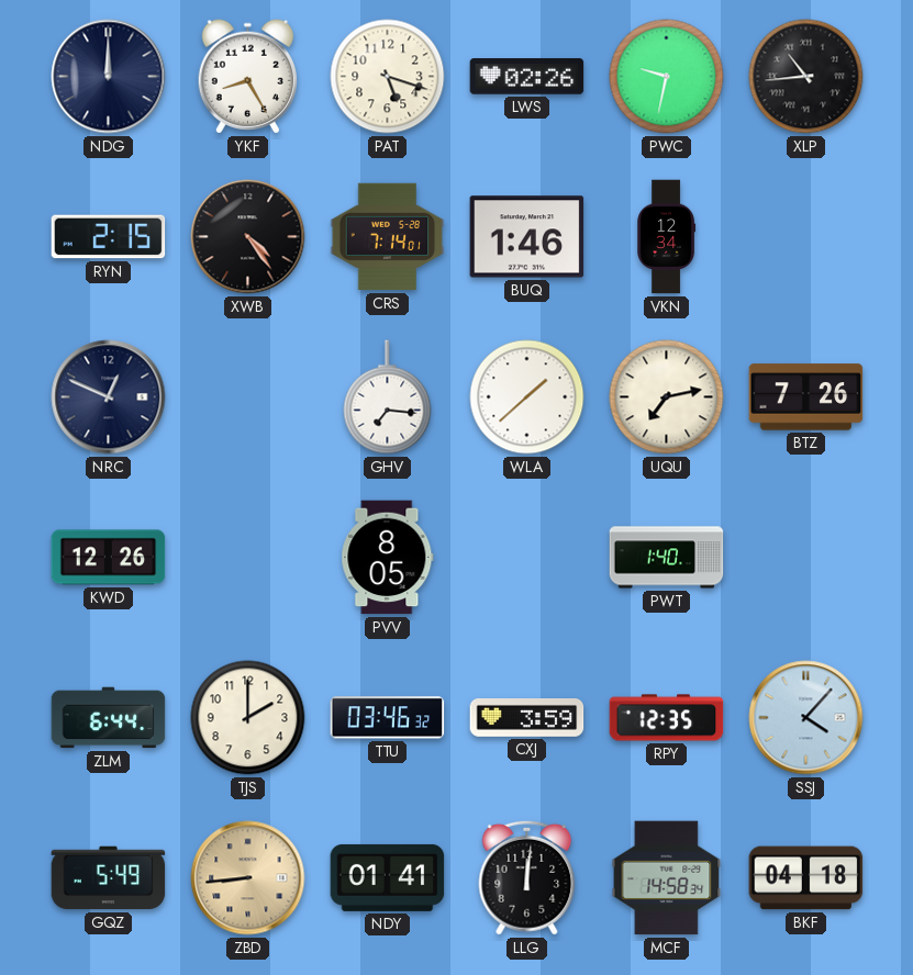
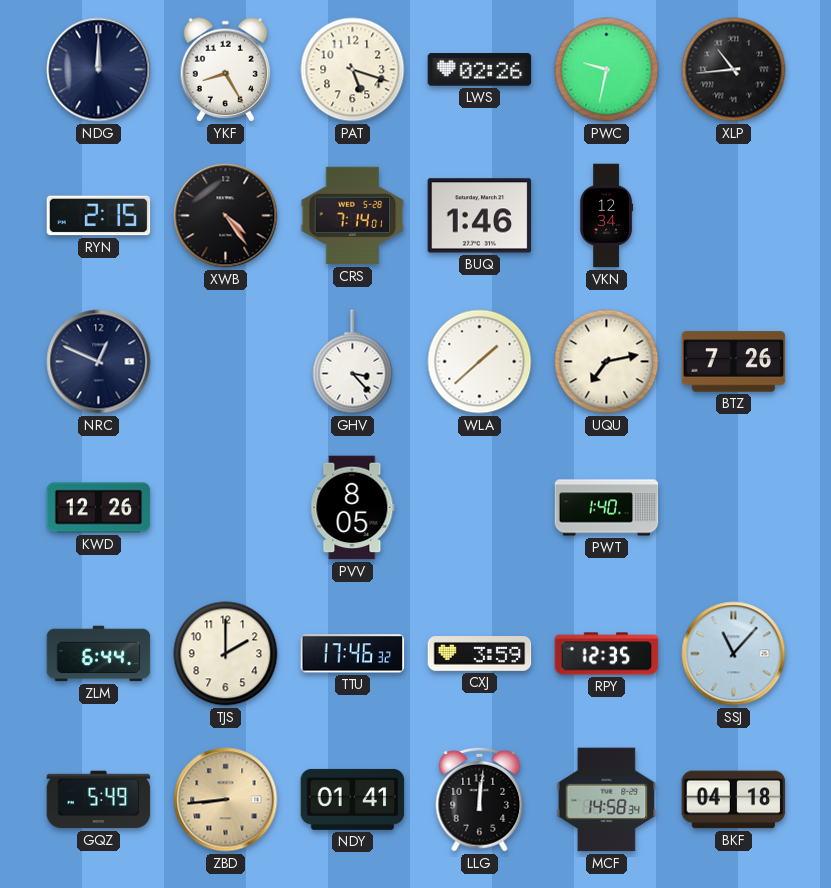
GHV: 7:16 -> 3:23 (353, 362)
TTU: 03:46 -> 17:46 (353, 654)
SSJ: 4:07 -> 11:07 (734, 654)
